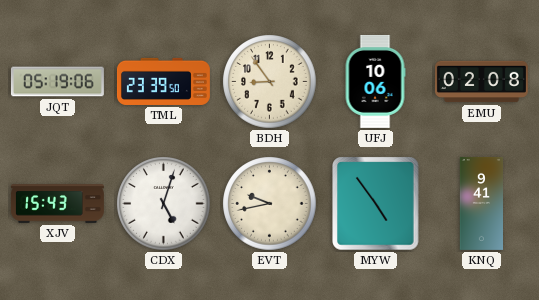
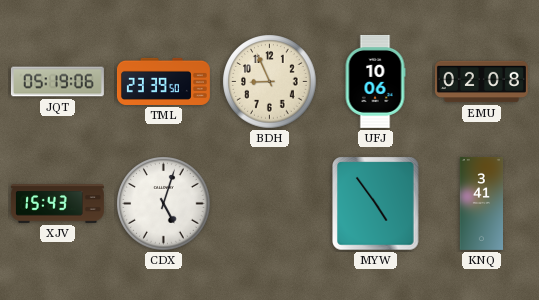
BDH: 8:54 -> 8:56 (270, 82)
EVT: 9:43 -> none (270, 204)
KNQ: 9:41 -> 3:41 (481, 203)
